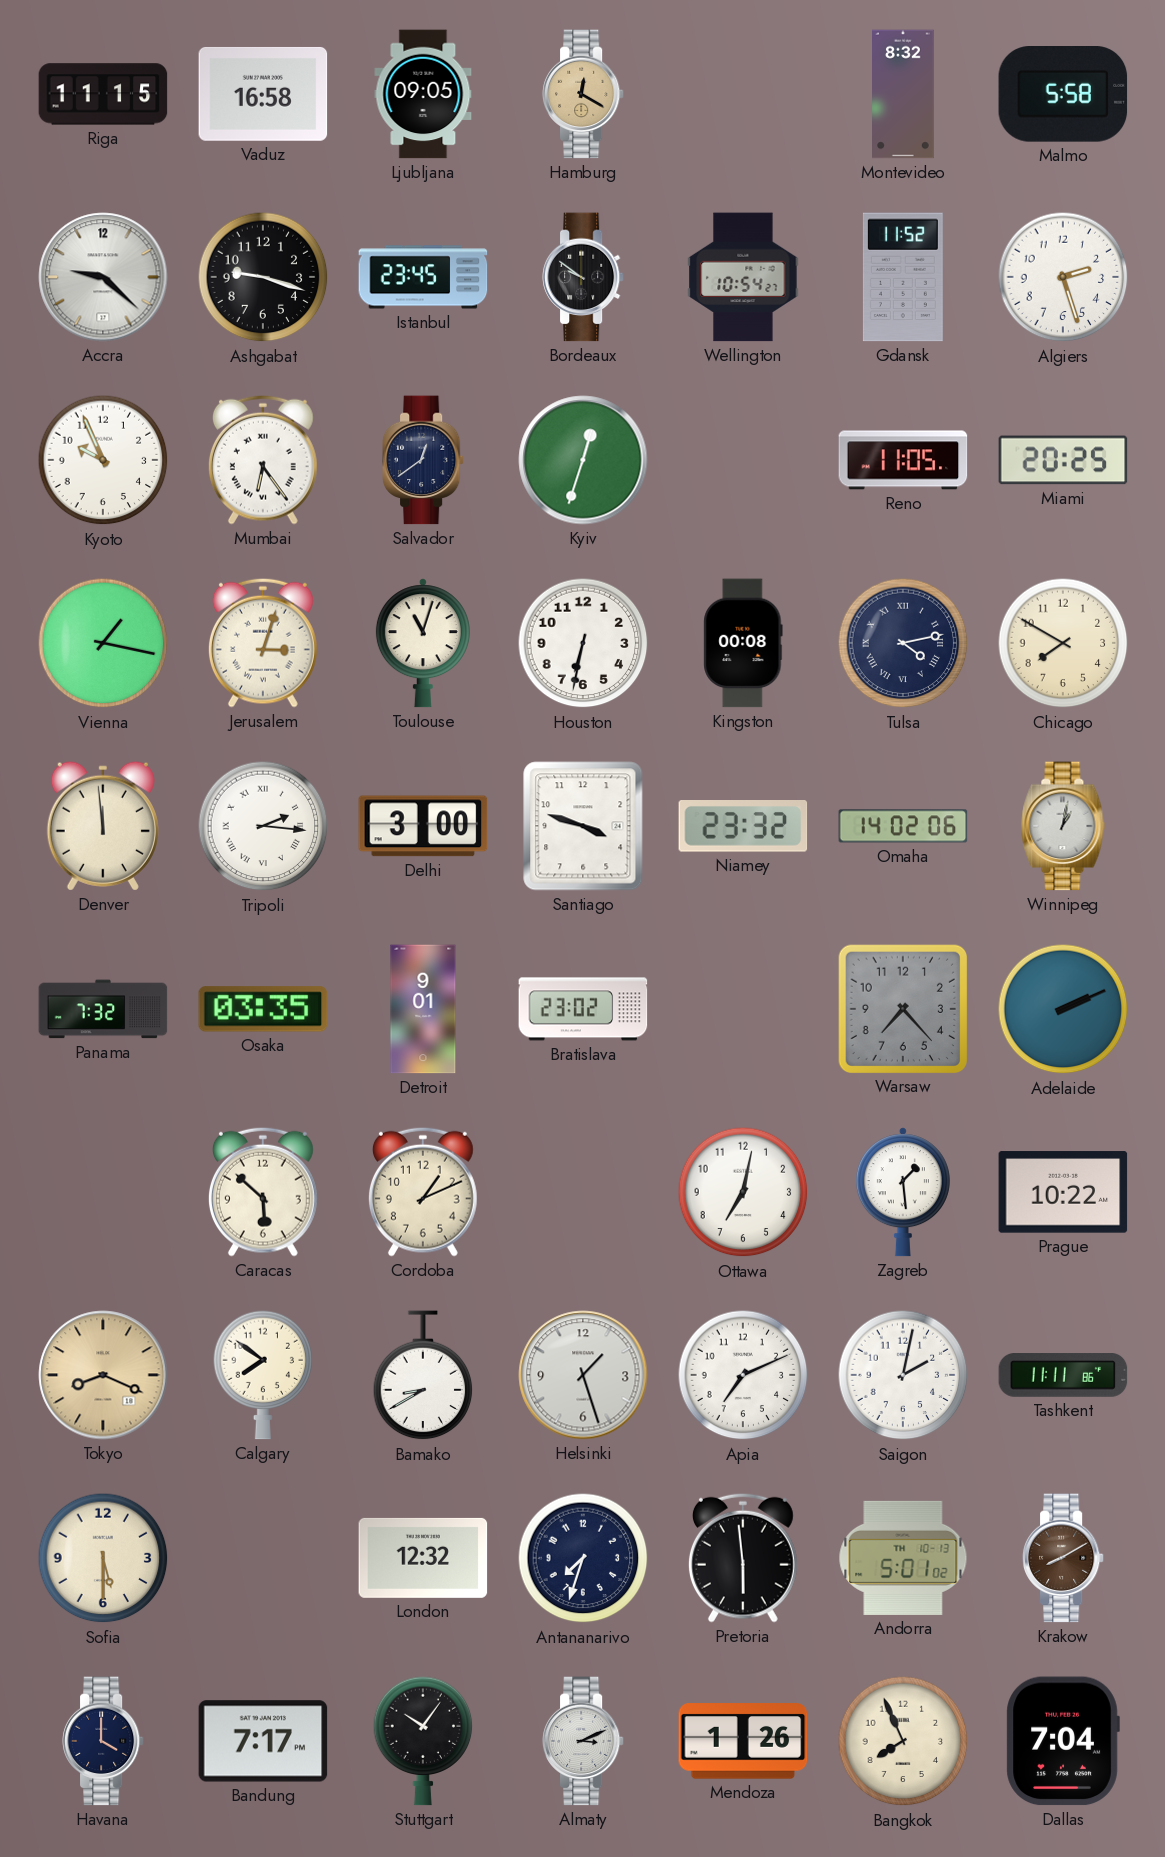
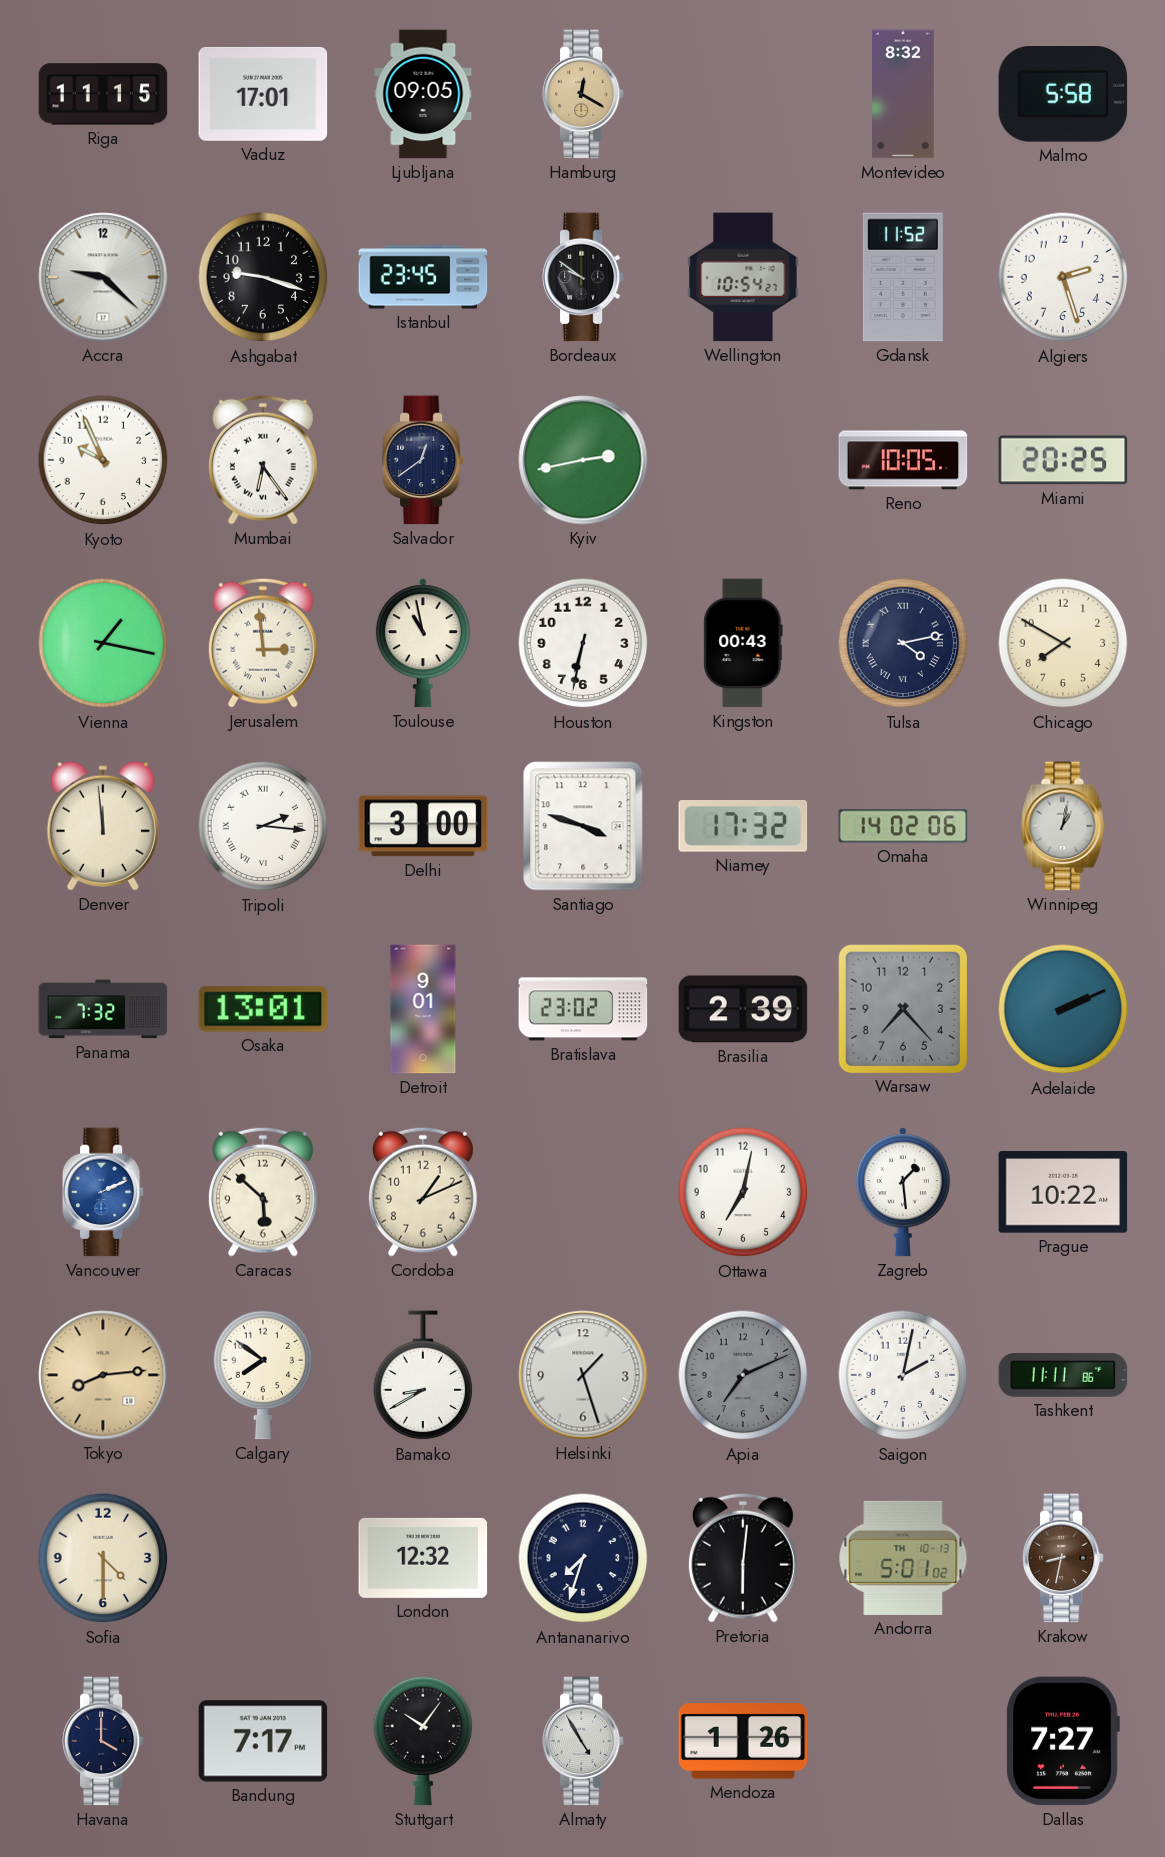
Vaduz: 16:58 -> 17:01 (263, 94)
Kyiv: 12:33 -> 2:43 (583, 460)
Reno: 11:05 -> 10:05 (903, 460)
Jerusalem: 3:03 -> 2:59 (263, 643)
Toulouse: 11:03 -> 10:58 (423, 643)
Kingston: 00:08 -> 00:43 (743, 643)
Niamey: 23:32 -> 17:32 (743, 826)
Osaka: 03:35 -> 13:01 (263, 1009)
Brasilia: none -> 2:39 (743, 1009)
Vancouver: none -> 2:11 (103, 1192)
Tokyo: 8:19 -> 8:14 (103, 1375)
Apia dial: white -> grey (743, 1375)
Sofia: 5:30 -> 4:30 (103, 1558)
Pretoria: 5:59 -> 6:01 (743, 1558)
Krakow: 8:10 -> 8:32 (1063, 1558)
Almaty: 3:11 -> 4:55 (583, 1741)
Bangkok: 7:56 -> none (903, 1741)
Dallas: 7:04 -> 7:27 (1063, 1741)
